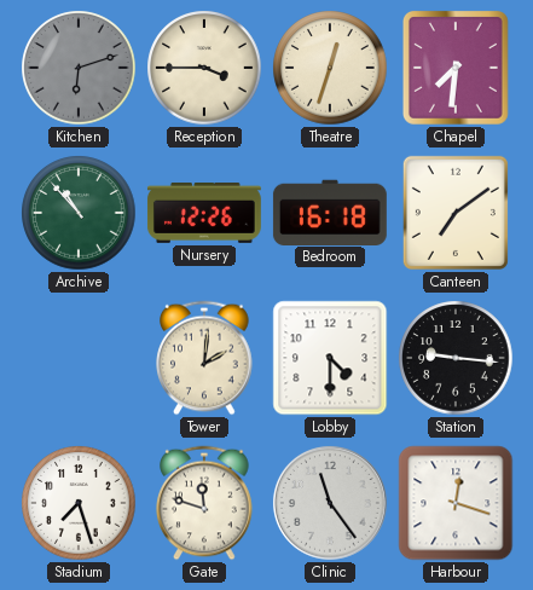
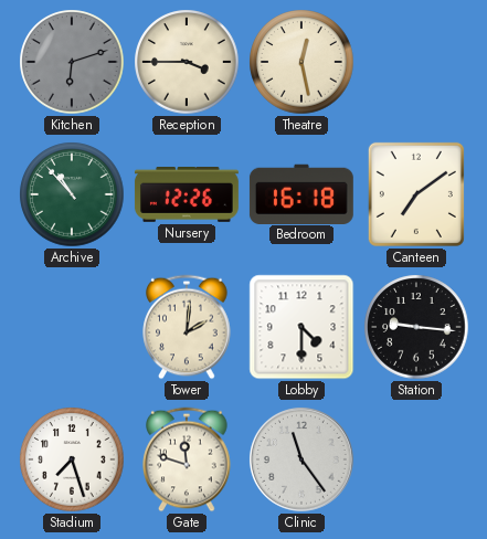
Theatre: 12:33 -> 12:28 (301, 62)
Chapel: 7:31 -> none (456, 68)
Harbour: 12:18 -> none (456, 503)
